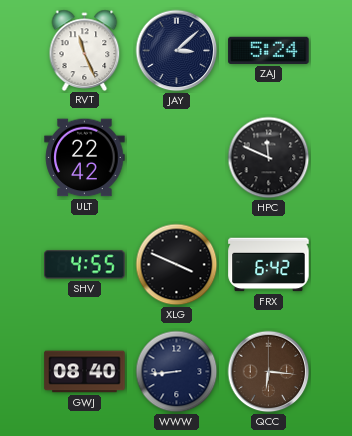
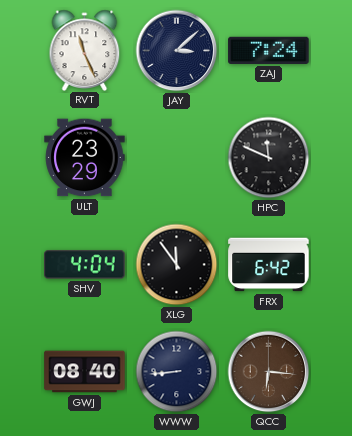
ZAJ: 5:24 -> 7:24 (269, 50)
ULT: 22:42 -> 23:29 (85, 158)
SHV: 4:55 -> 4:04 (85, 265)
XLG: 3:49 -> 11:54 (177, 265)
